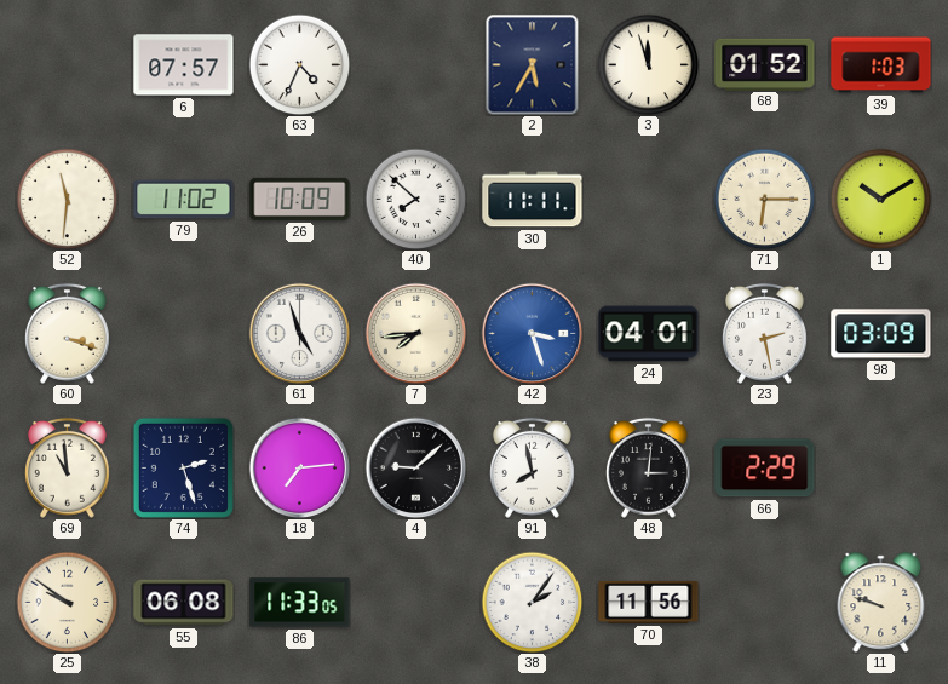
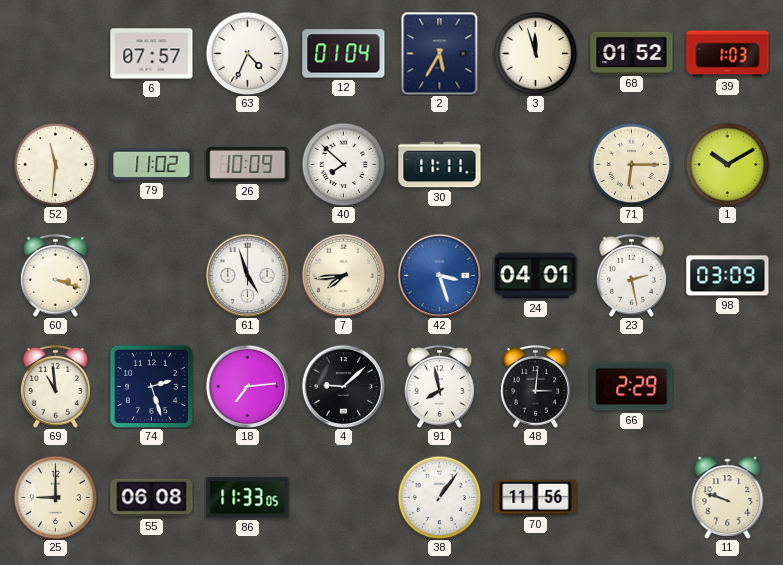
12: none -> 01:04 (344, 54)
25: 9:51 -> 9:00 (55, 497)
38: 2:06 -> 1:06 (439, 497)
